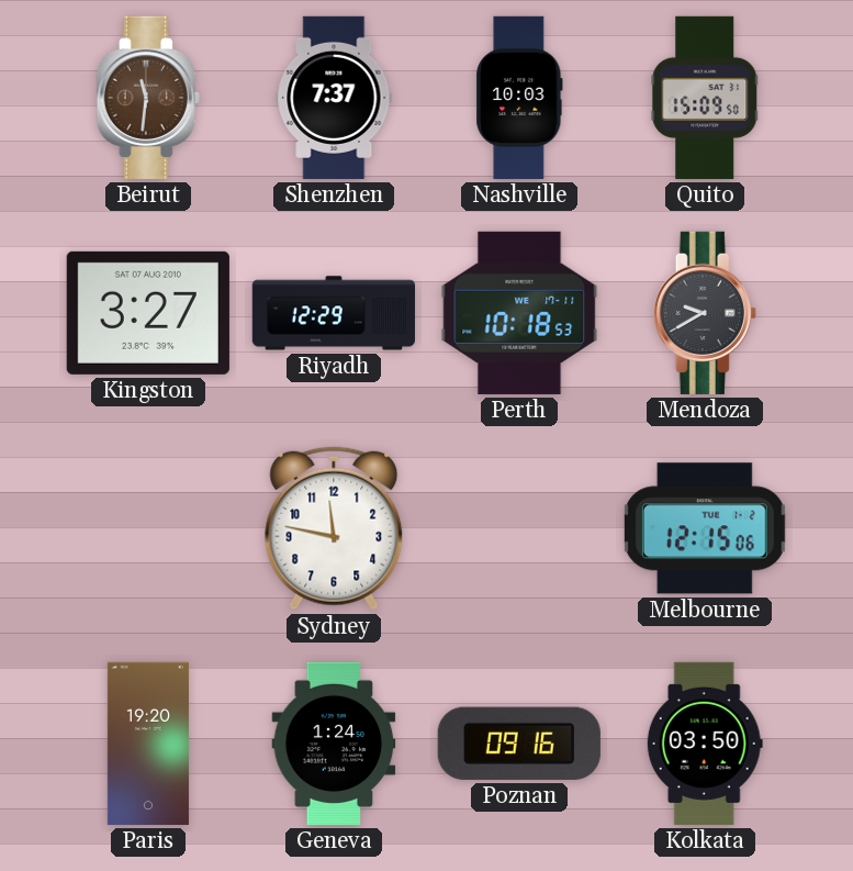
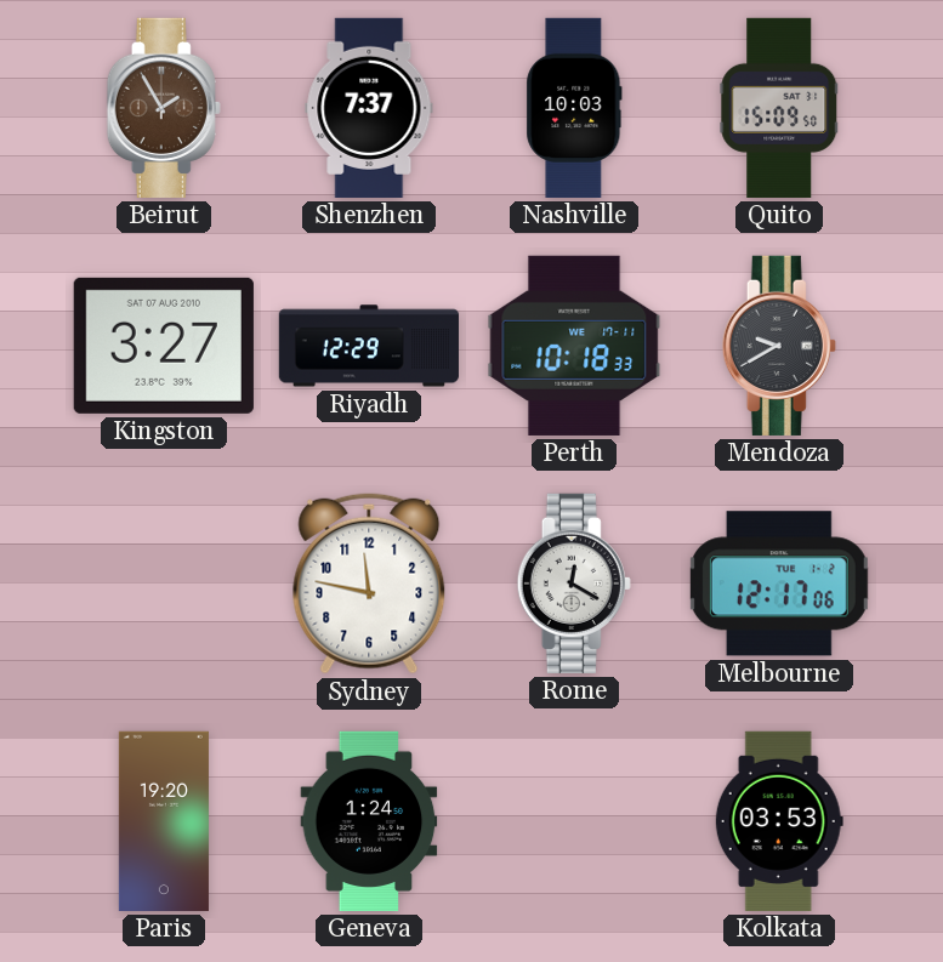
Beirut: 11:31 -> 1:55 (164, 108)
Perth: 10:18:53 -> 10:18:33 (574, 346)
Rome: none -> 12:20 (574, 584)
Melbourne: 12:15 -> 12:17 (779, 584)
Poznan: 09:16 -> none (519, 744)
Kolkata: 03:50 -> 03:53 (779, 821)
